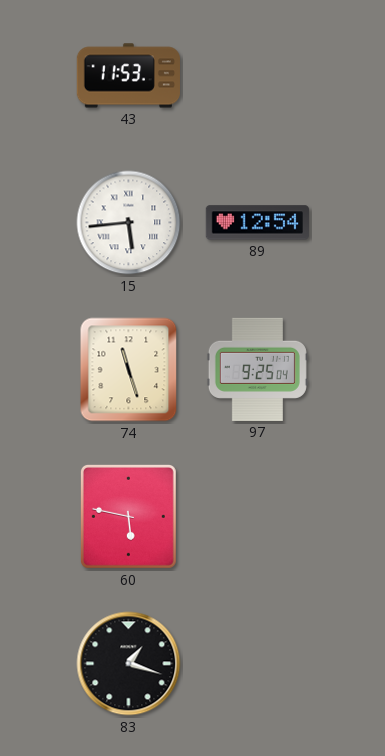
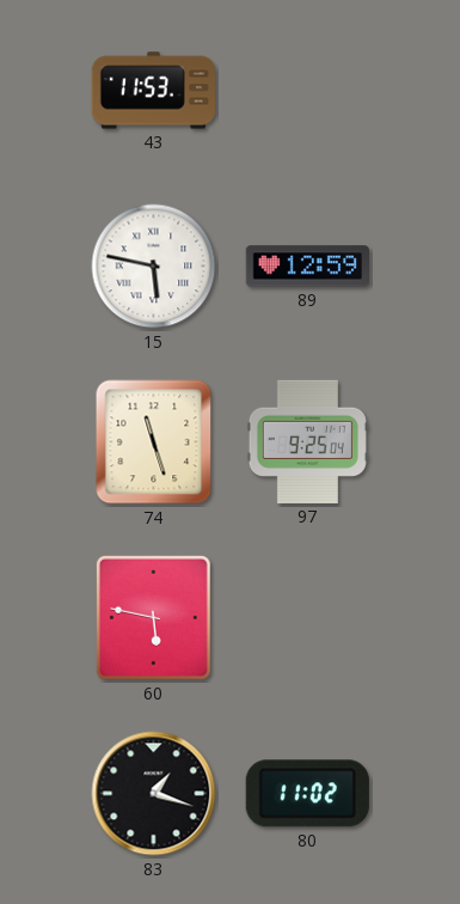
15: 5:44 -> 5:47 (154, 267)
89: 12:54 -> 12:59 (307, 267)
80: none -> 11:02 (307, 794)
